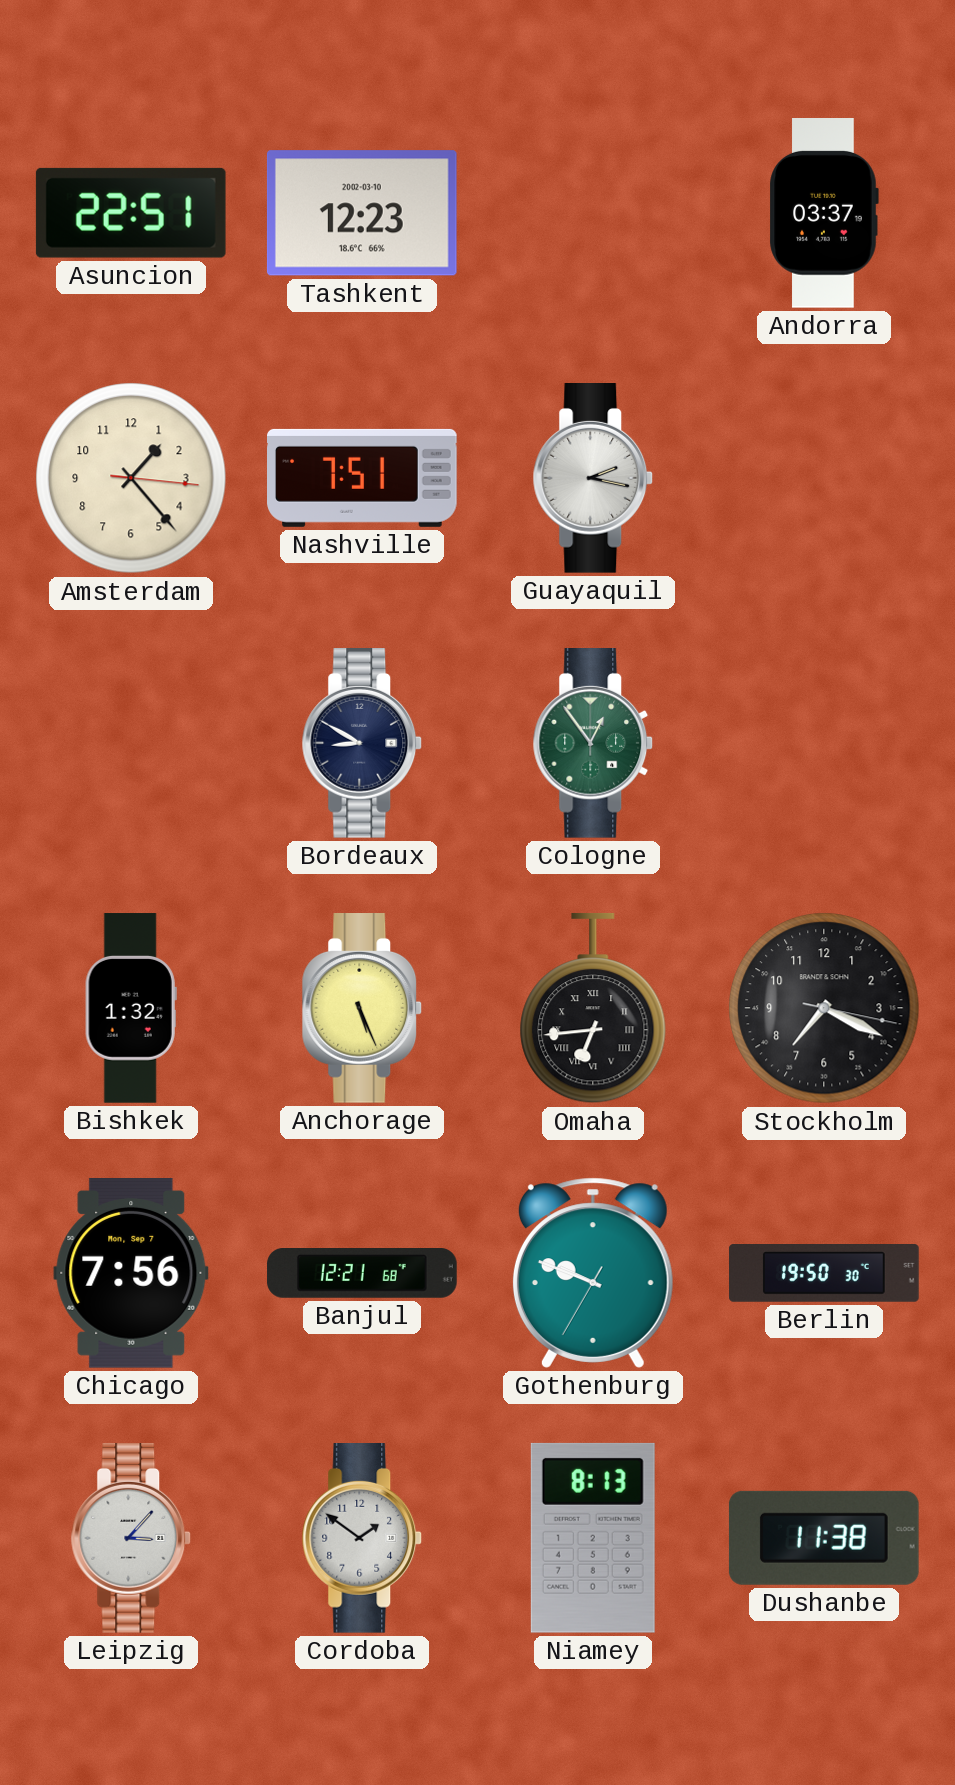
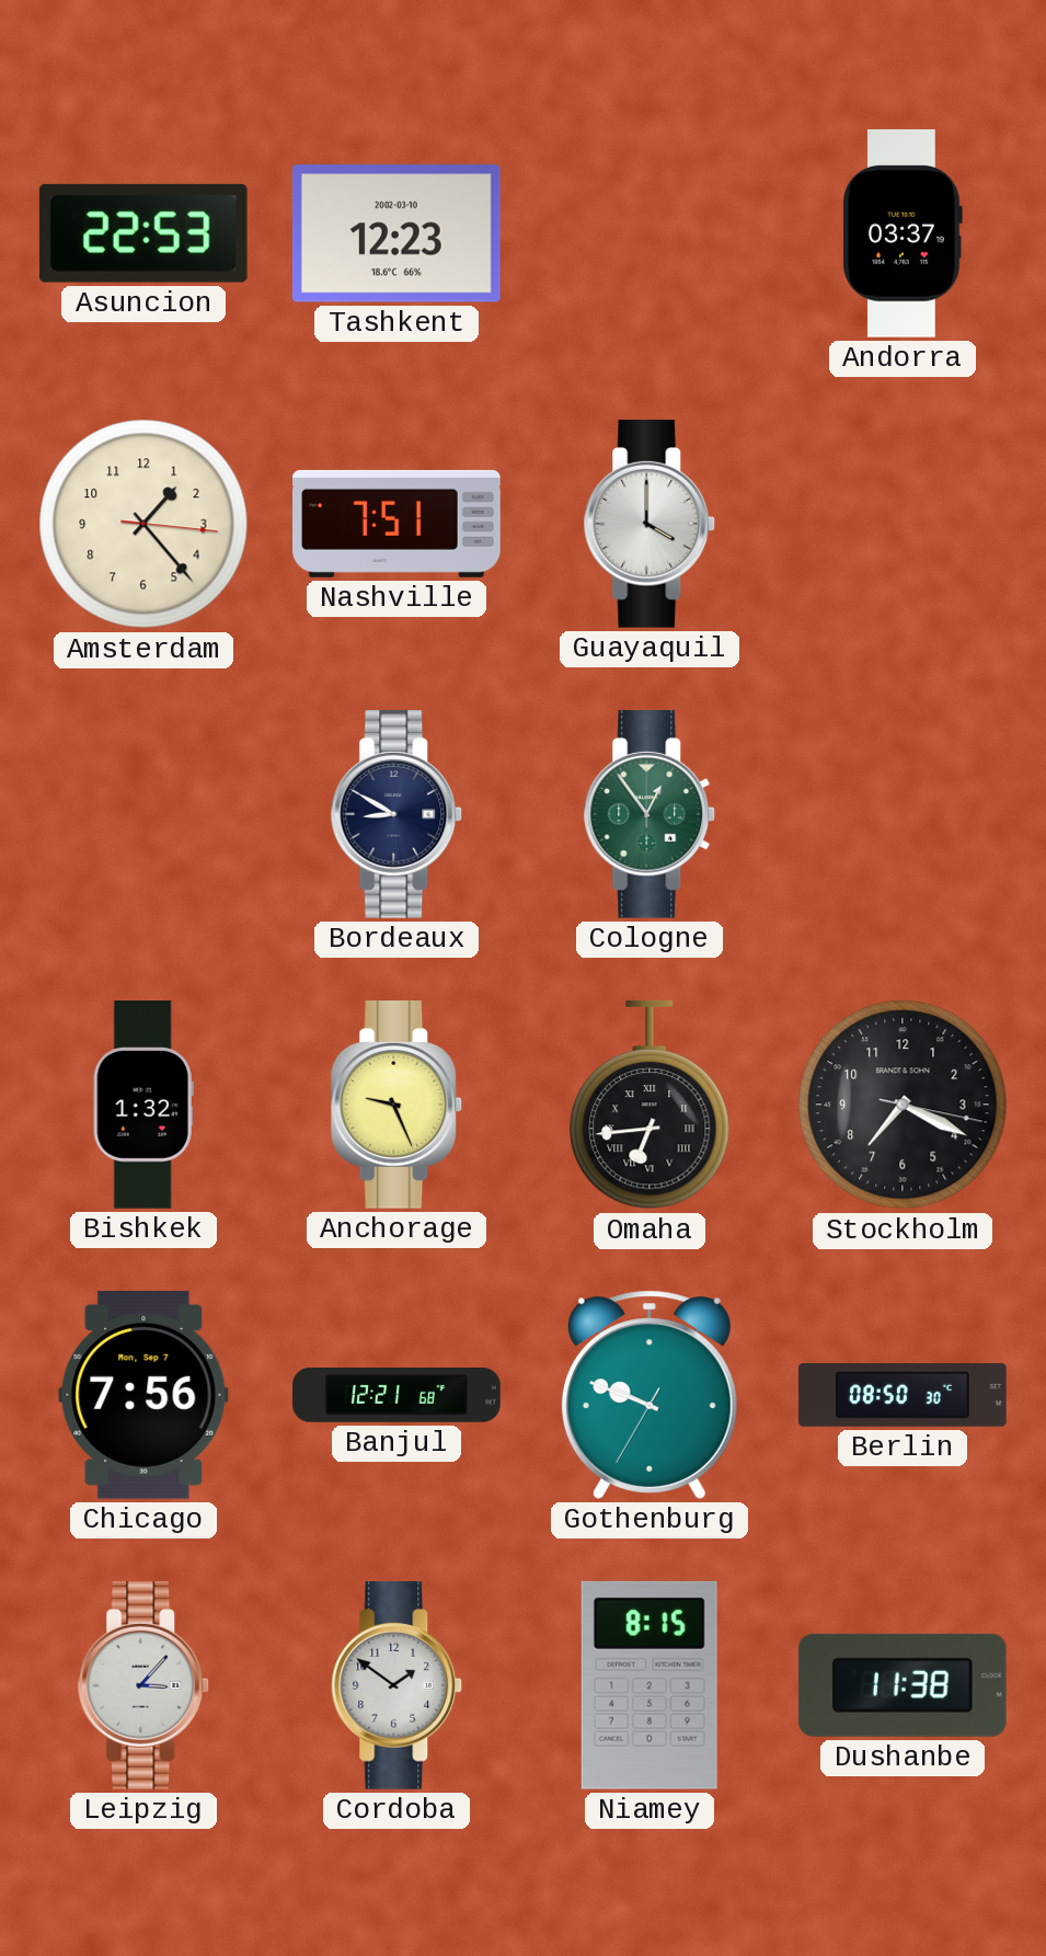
Asuncion: 22:51 -> 22:53 (143, 233)
Guayaquil: 2:17 -> 4:00 (650, 525)
Anchorage: 5:26 -> 9:26 (396, 1106)
Berlin: 19:50 -> 08:50 (903, 1396)
Niamey: 8:13 -> 8:15 (650, 1685)
